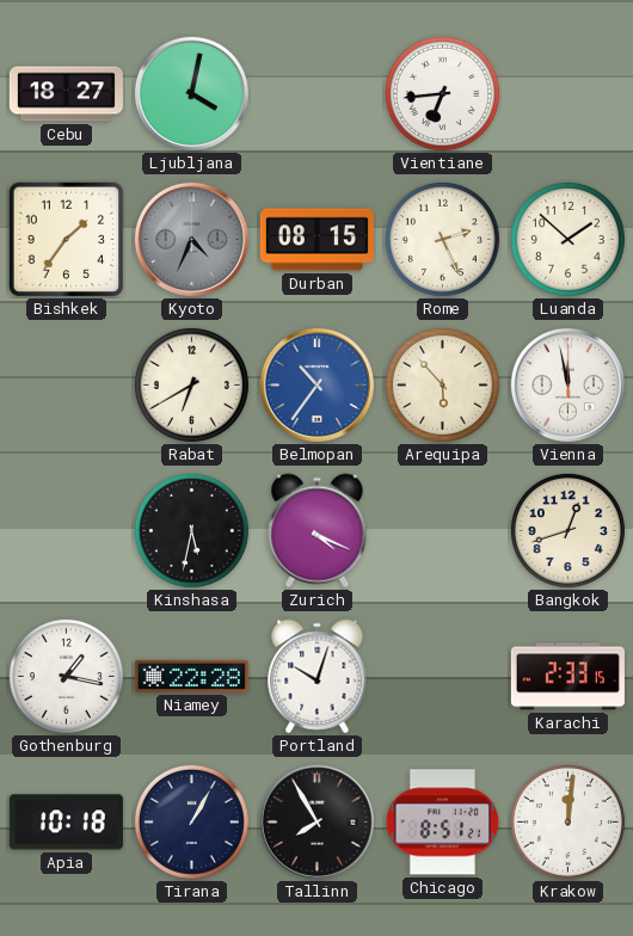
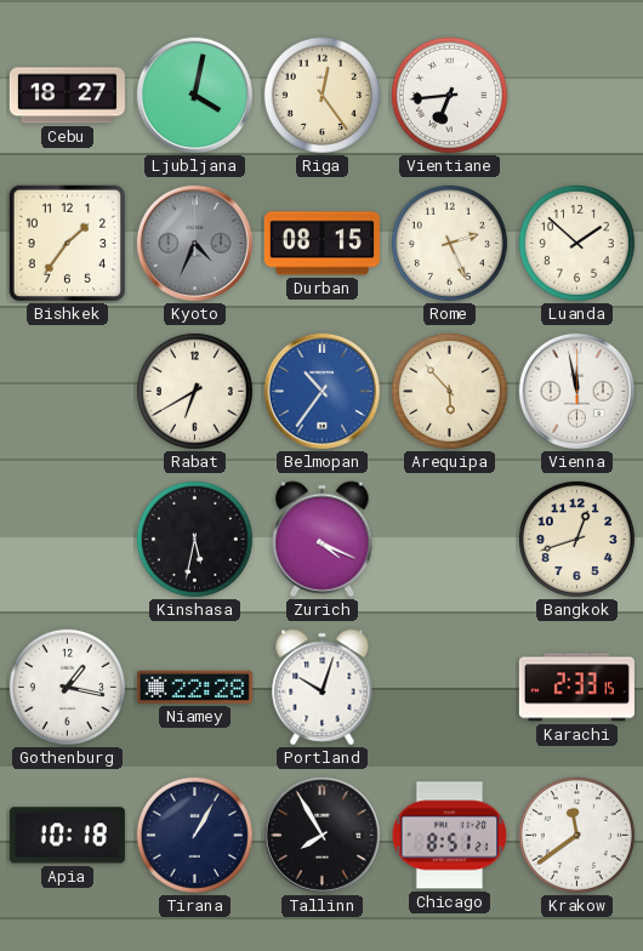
Riga: none -> 12:24 (321, 95)
Krakow: 12:01 -> 11:39 (576, 835)
